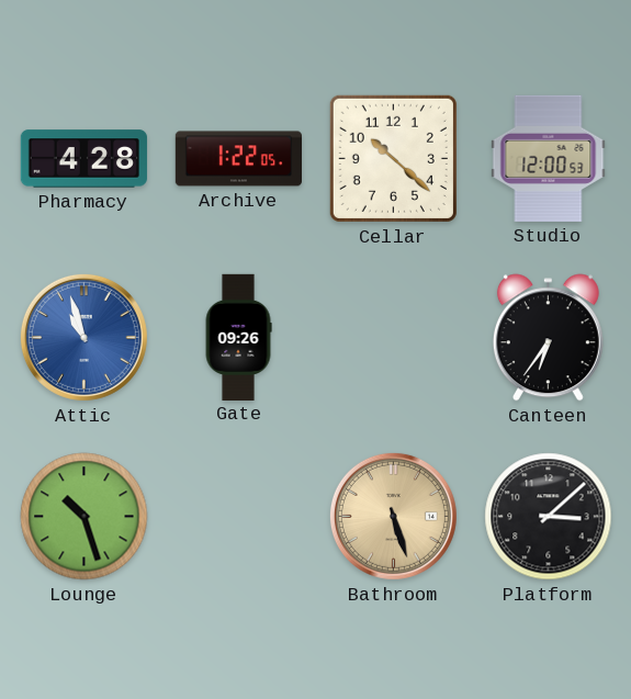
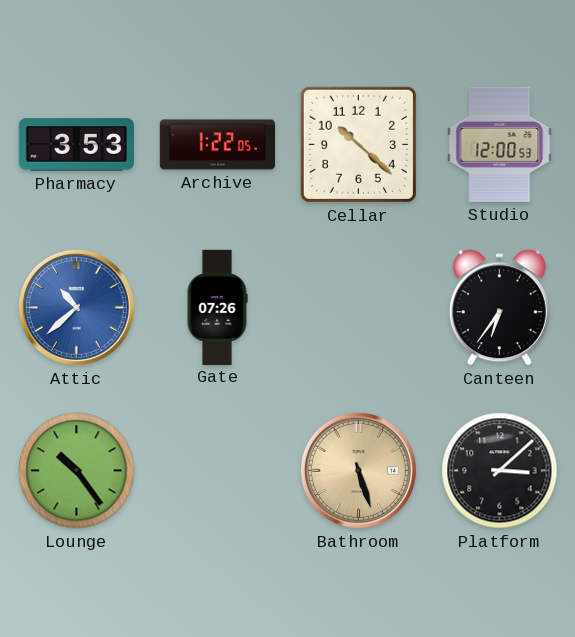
Pharmacy: 4:28 -> 3:53 (76, 145)
Attic: 10:57 -> 10:38 (76, 307)
Gate: 09:26 -> 07:26 (217, 307)
Lounge: 10:27 -> 10:24 (77, 471)
